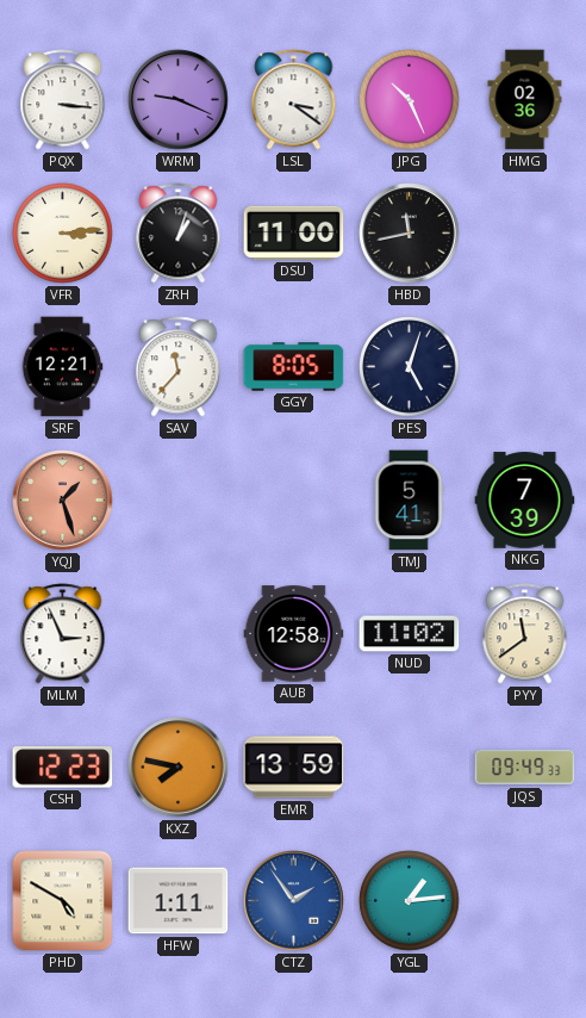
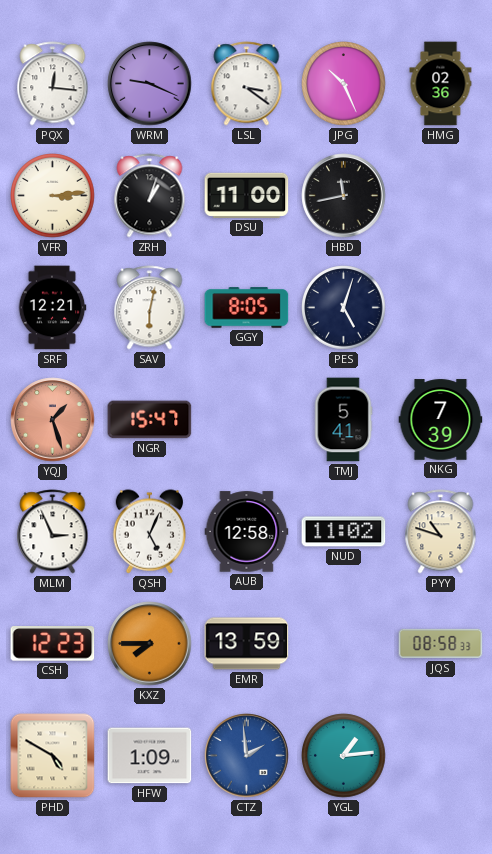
PQX: 3:16 -> 12:16 (53, 84)
SAV: 11:37 -> 6:02 (150, 308)
NGR: none -> 15:47 (150, 420)
QSH: none -> 5:04 (150, 532)
PYY: 11:39 -> 10:48 (441, 532)
KXZ: 7:47 -> 7:45 (150, 644)
JQS: 09:49 -> 08:58 (441, 644)
HFW: 1:11 -> 1:09 (150, 756)
CTZ: 1:54 -> 1:59 (247, 756)
